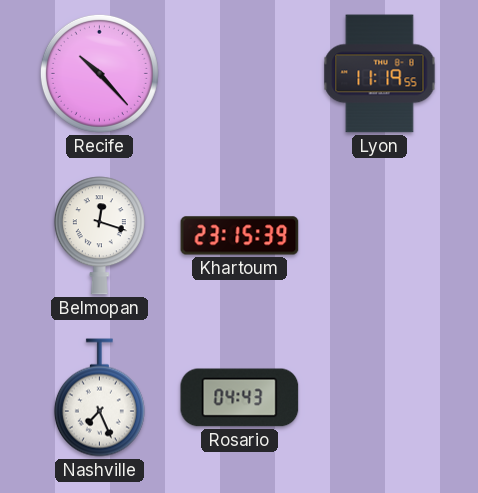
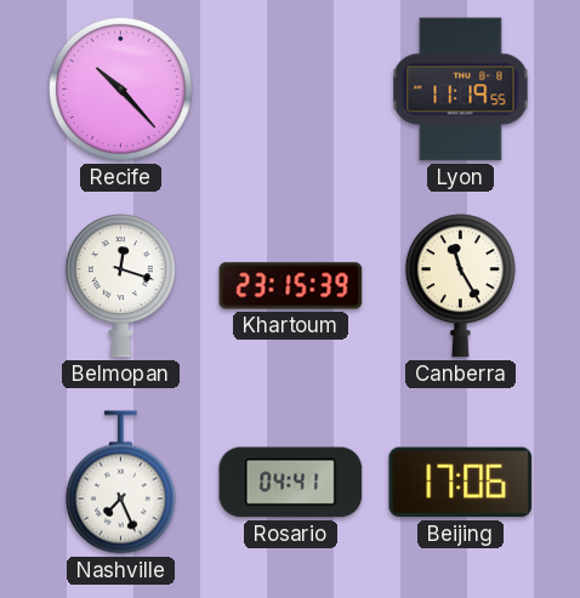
Canberra: none -> 11:25 (460, 286)
Rosario: 04:43 -> 04:41 (291, 483)
Beijing: none -> 17:06 (461, 483)
